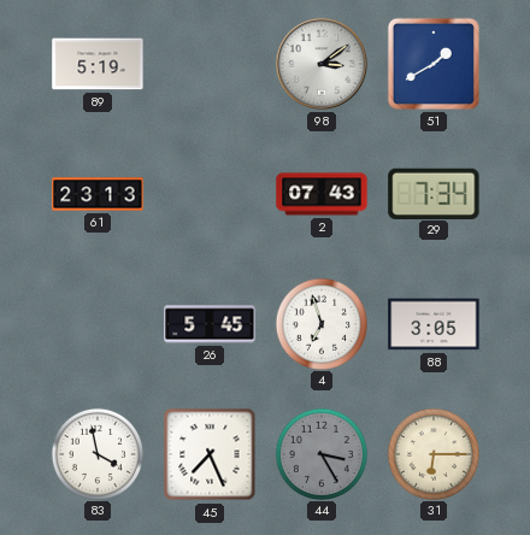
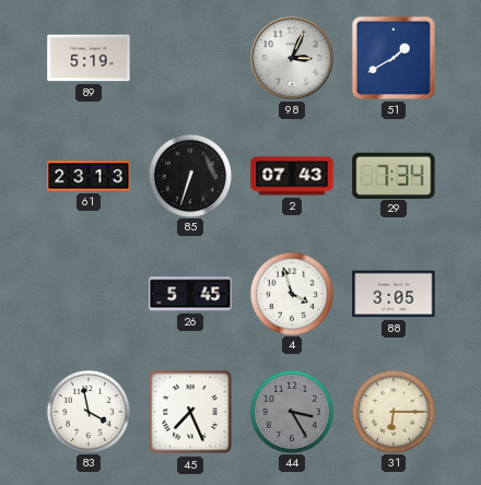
98: 3:09 -> 3:04 (293, 59)
85: none -> 6:33 (189, 175)
4: 6:57 -> 3:57 (291, 293)
